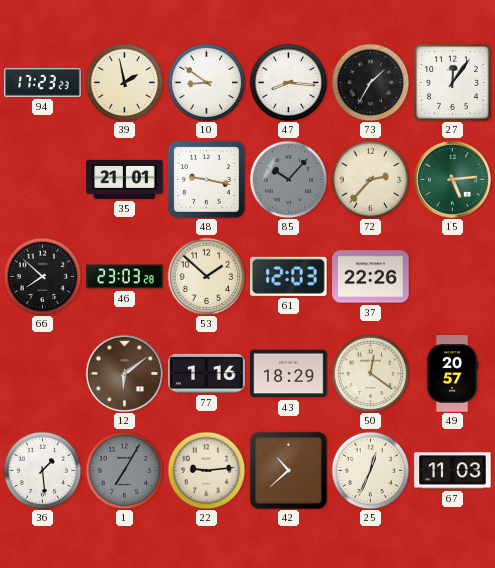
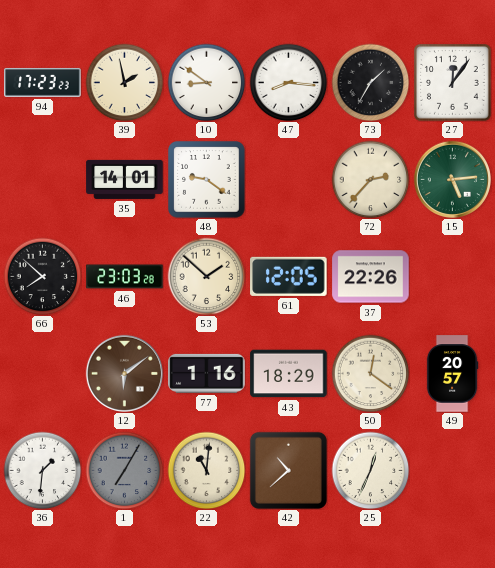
35: 21:01 -> 14:01 (125, 179)
48: 9:17 -> 9:21 (207, 180)
85: 10:07 -> none (288, 179)
61: 12:03 -> 12:05 (289, 276)
36: 1:29 -> 1:31 (42, 470)
22: 9:14 -> 11:01 (206, 470)
67: 11:03 -> none (453, 471)
